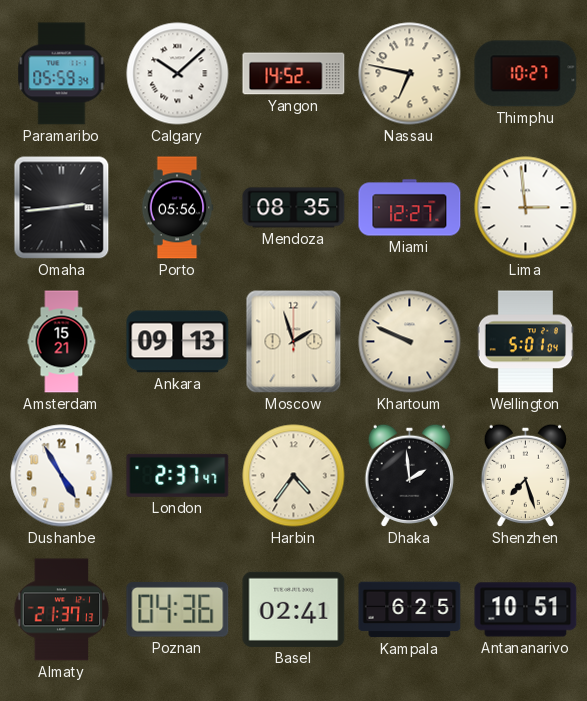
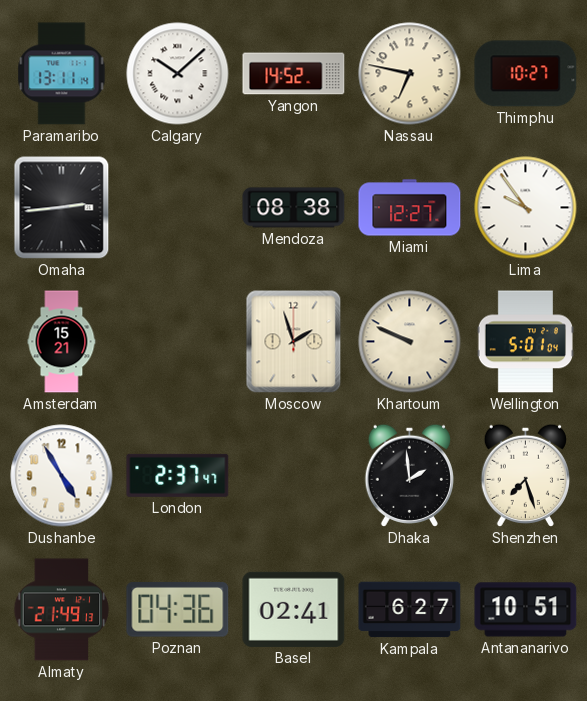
Paramaribo: 05:59 -> 13:11 (62, 74)
Porto: 05:56 -> none (177, 208)
Mendoza: 08:35 -> 08:38 (294, 208)
Lima: 2:59 -> 9:54 (526, 208)
Ankara: 09:13 -> none (178, 342)
Harbin: 4:36 -> none (294, 476)
Almaty: 21:37 -> 21:49 (62, 610)
Kampala: 6:25 -> 6:27 (410, 610)
